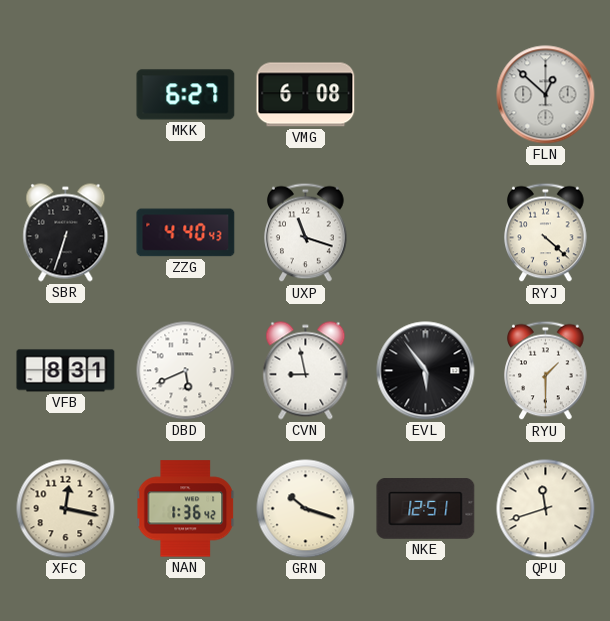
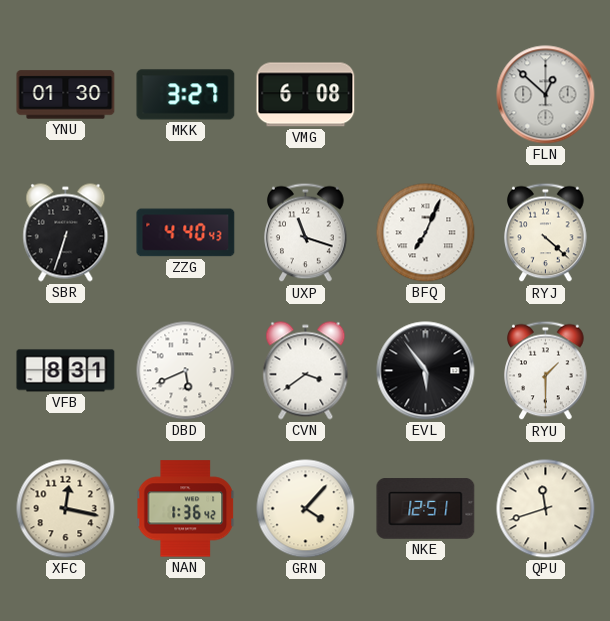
YNU: none -> 01:30 (66, 95)
MKK: 6:27 -> 3:27 (186, 95)
BFQ: none -> 7:04 (426, 233)
CVN: 8:58 -> 3:39 (306, 371)
GRN: 10:18 -> 4:07 (306, 509)
